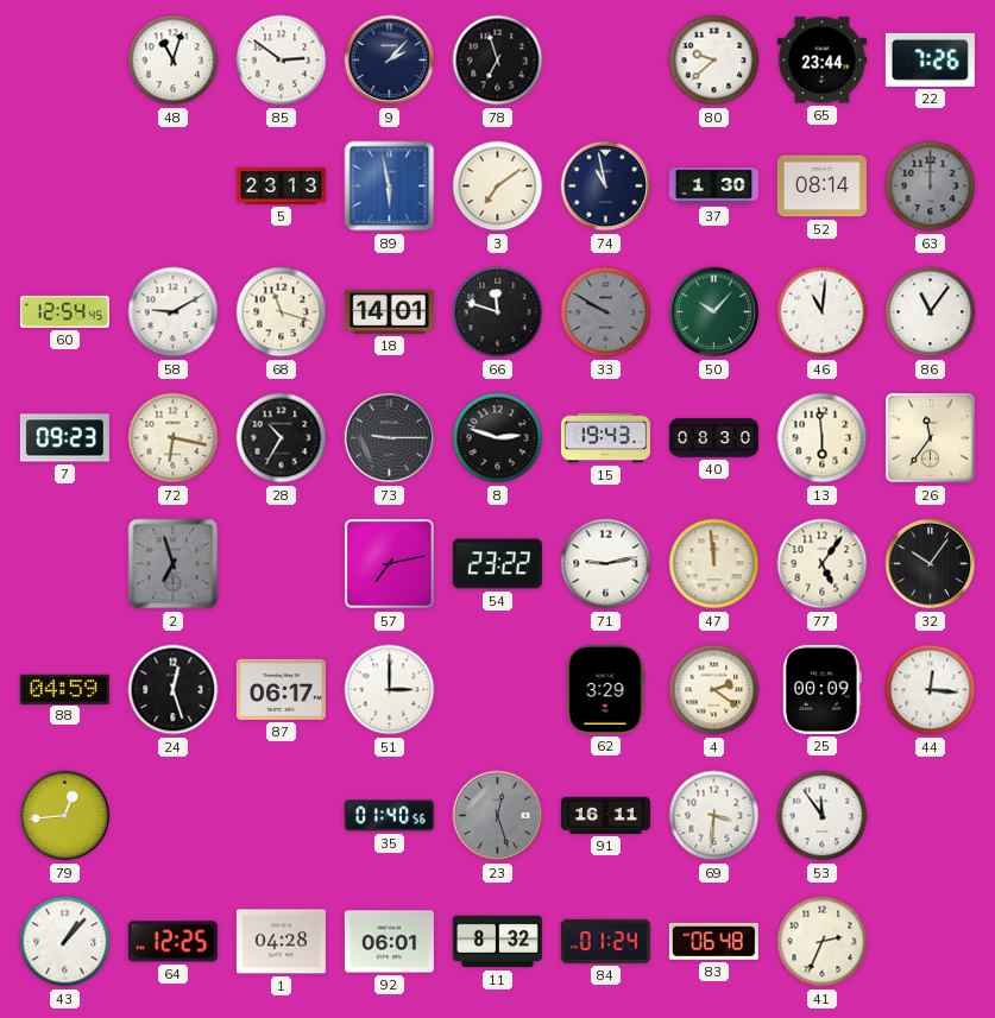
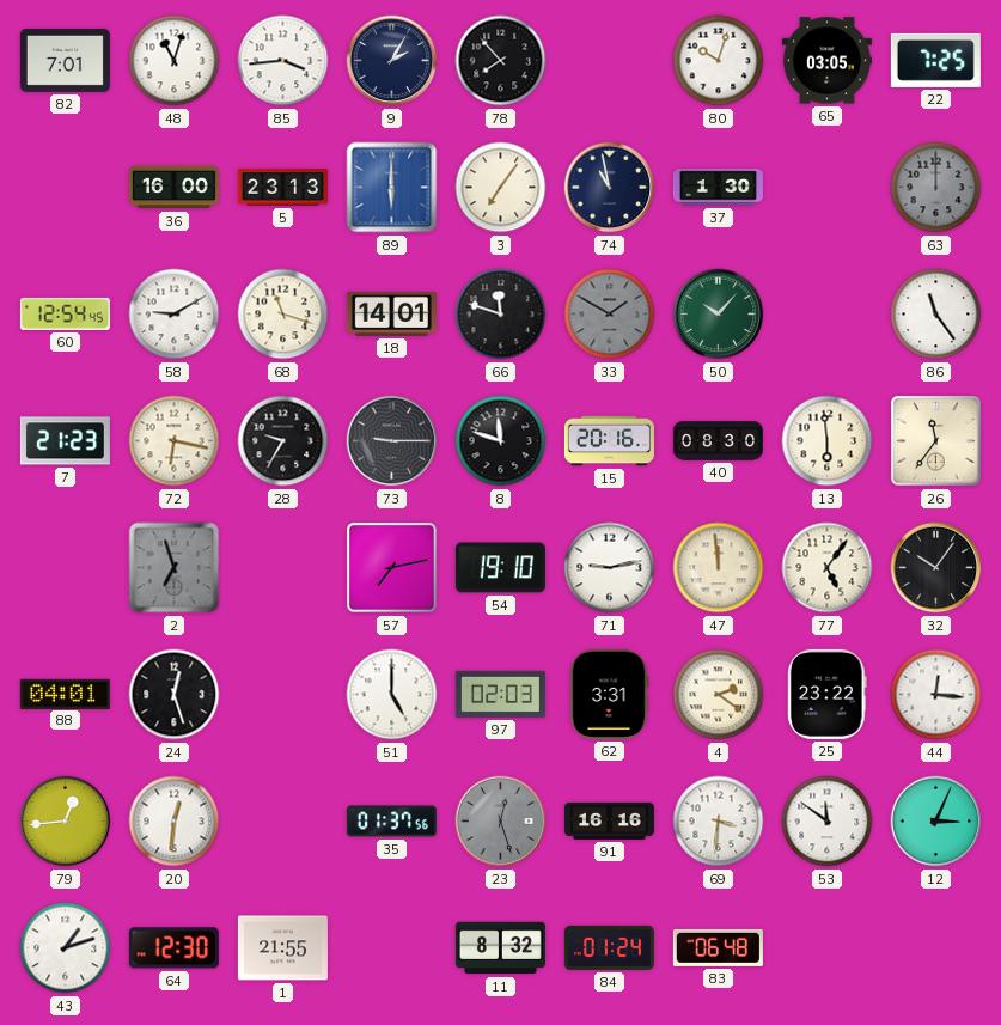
82: none -> 7:01 (65, 60)
85: 2:51 -> 3:44 (283, 61)
9: 2:07 -> 2:05 (392, 61)
78: 6:57 -> 7:53 (501, 61)
80: 9:38 -> 10:03 (719, 61)
65: 23:44 -> 03:05 (826, 61)
22: 7:26 -> 7:25 (935, 60)
36: none -> 16:00 (173, 188)
89: 5:58 -> 6:00 (392, 188)
3: 7:09 -> 7:06 (501, 188)
52: 08:14 -> none (821, 186)
33: 9:50 -> 1:50 (610, 315)
46: 11:01 -> none (823, 312)
86: 11:06 -> 11:24 (936, 315)
7: 09:23 -> 21:23 (65, 441)
28: 10:35 -> 9:35 (283, 441)
8: 2:48 -> 11:48 (501, 441)
15: 19:43 -> 20:16 (609, 441)
54: 23:22 -> 19:10 (500, 568)
88: 04:59 -> 04:01 (65, 694)
87: 06:17 -> none (281, 689)
51: 3:00 -> 5:00 (392, 695)
97: none -> 02:03 (500, 694)
62: 3:29 -> 3:31 (609, 694)
25: 00:09 -> 23:22 (828, 694)
20: none -> 12:31 (175, 822)
35: 01:40 -> 01:37 (391, 822)
91: 16:11 -> 16:16 (609, 820)
53: 11:54 -> 11:51 (828, 822)
12: none -> 3:04 (936, 822)
43: 1:07 -> 1:12 (66, 948)
64: 12:25 -> 12:30 (173, 948)
1: 04:28 -> 21:55 (282, 948)
92: 06:01 -> none (389, 942)
41: 2:34 -> none (823, 942)
